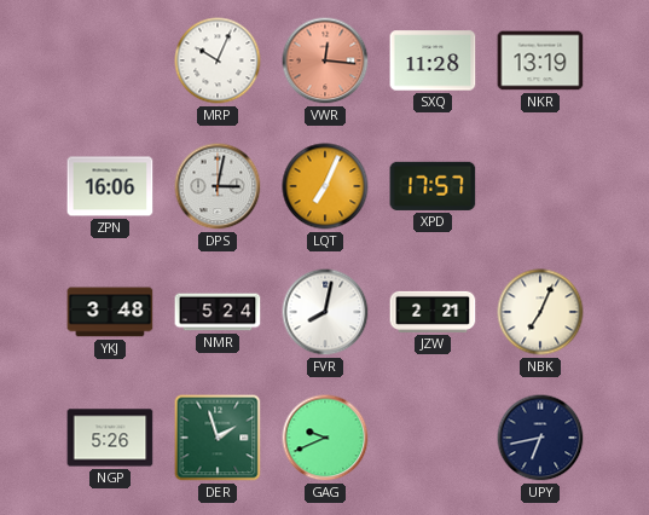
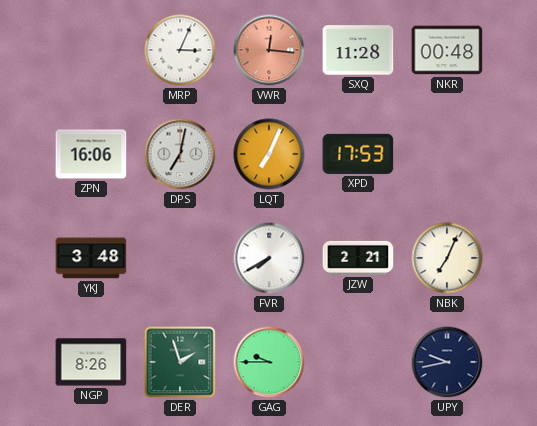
MRP: 10:04 -> 3:04 (180, 50)
NKR: 13:19 -> 00:48 (447, 50)
DPS: 3:02 -> 7:02 (180, 154)
XPD: 17:57 -> 17:53 (358, 154)
NMR: 5:24 -> none (218, 312)
FVR: 8:02 -> 7:40 (269, 258)
NGP: 5:26 -> 8:26 (91, 362)
GAG: 9:41 -> 9:45 (269, 362)
UPY: 6:43 -> 9:43 (447, 362)
